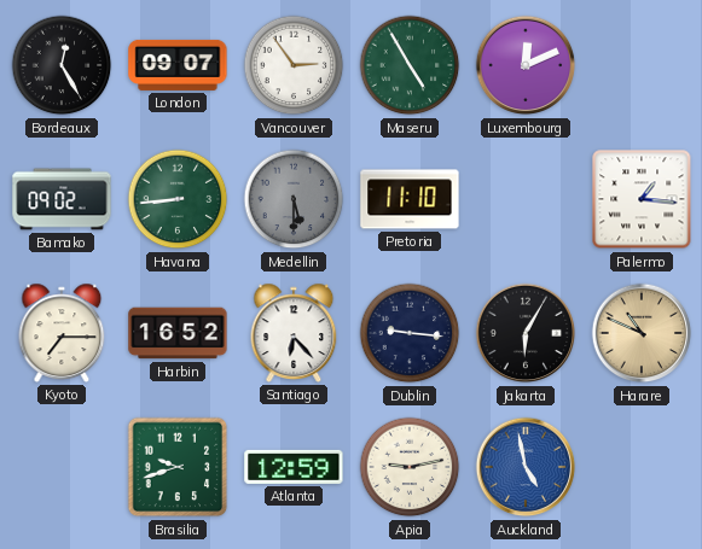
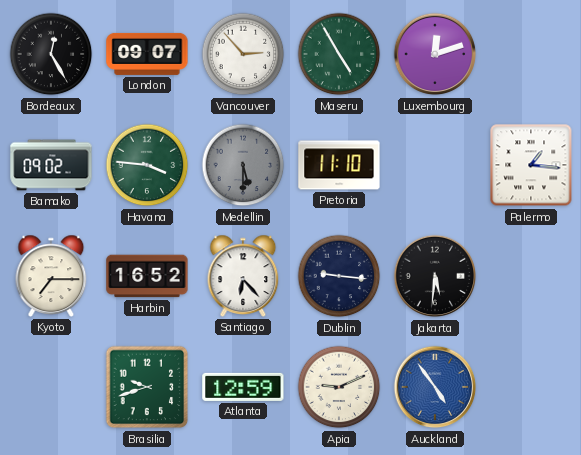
Vancouver: 2:54 -> 2:53 (243, 54)
Luxembourg: 12:11 -> 12:12 (435, 54)
Havana: 8:44 -> 3:46 (147, 165)
Jakarta: 6:05 -> 5:31 (435, 276)
Harare: 10:49 -> none (642, 333)
Apia: 9:13 -> 9:11 (339, 387)
Auckland: 4:58 -> 4:54 (435, 387)
